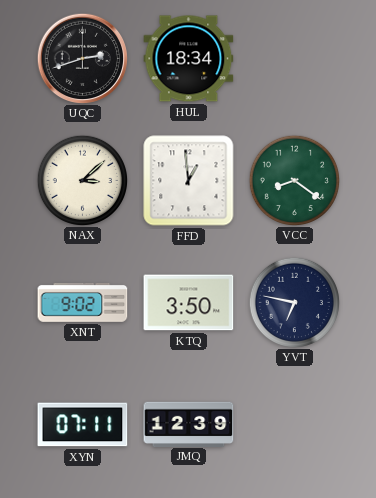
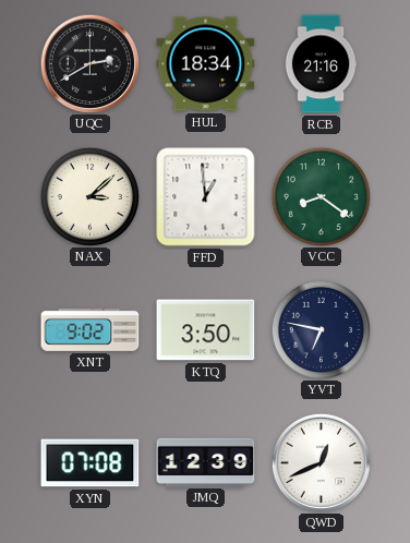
UQC: 2:42 -> 2:40 (89, 63)
RCB: none -> 21:16 (321, 64)
XYN: 07:11 -> 07:08 (91, 463)
QWD: none -> 12:41 (321, 462)
